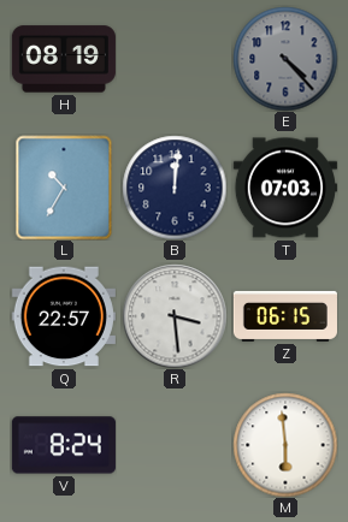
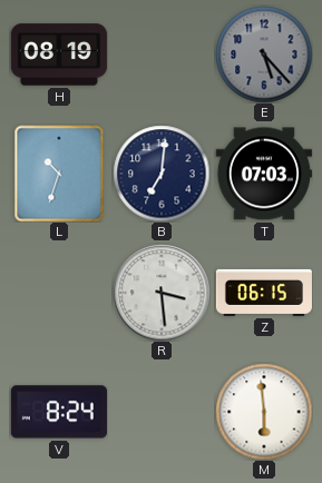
E: 4:23 -> 5:23 (264, 55)
L: 10:35 -> 10:33 (59, 174)
B: 12:01 -> 7:01 (162, 174)
Q: 22:57 -> none (64, 316)
